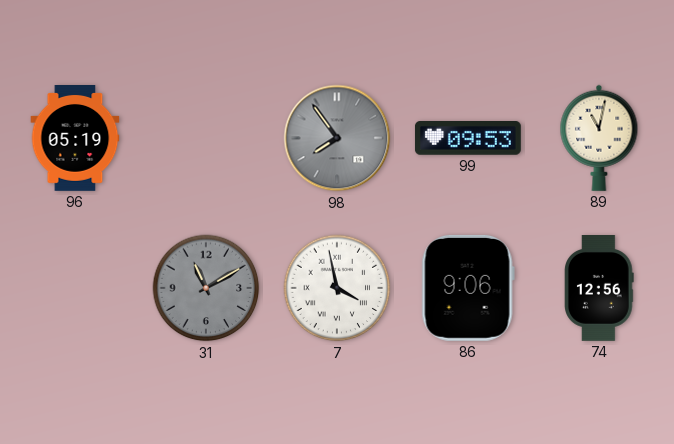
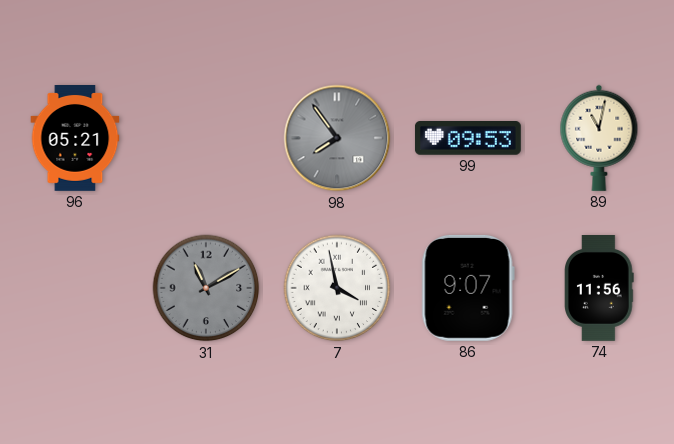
96: 05:19 -> 05:21 (75, 139)
86: 9:06 -> 9:07 (468, 288)
74: 12:56 -> 11:56 (599, 289)
